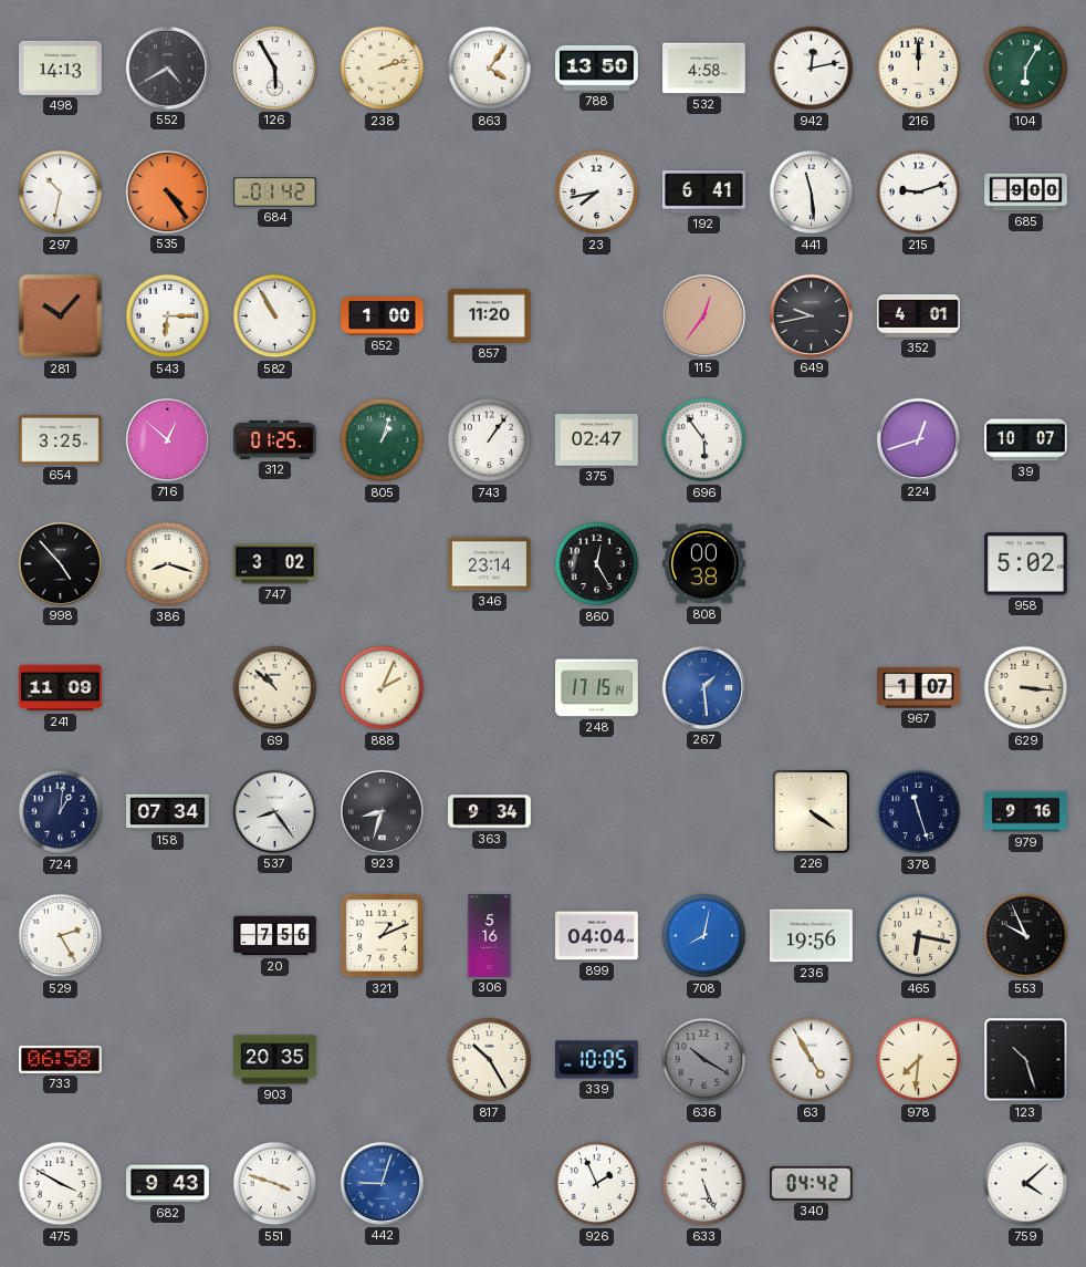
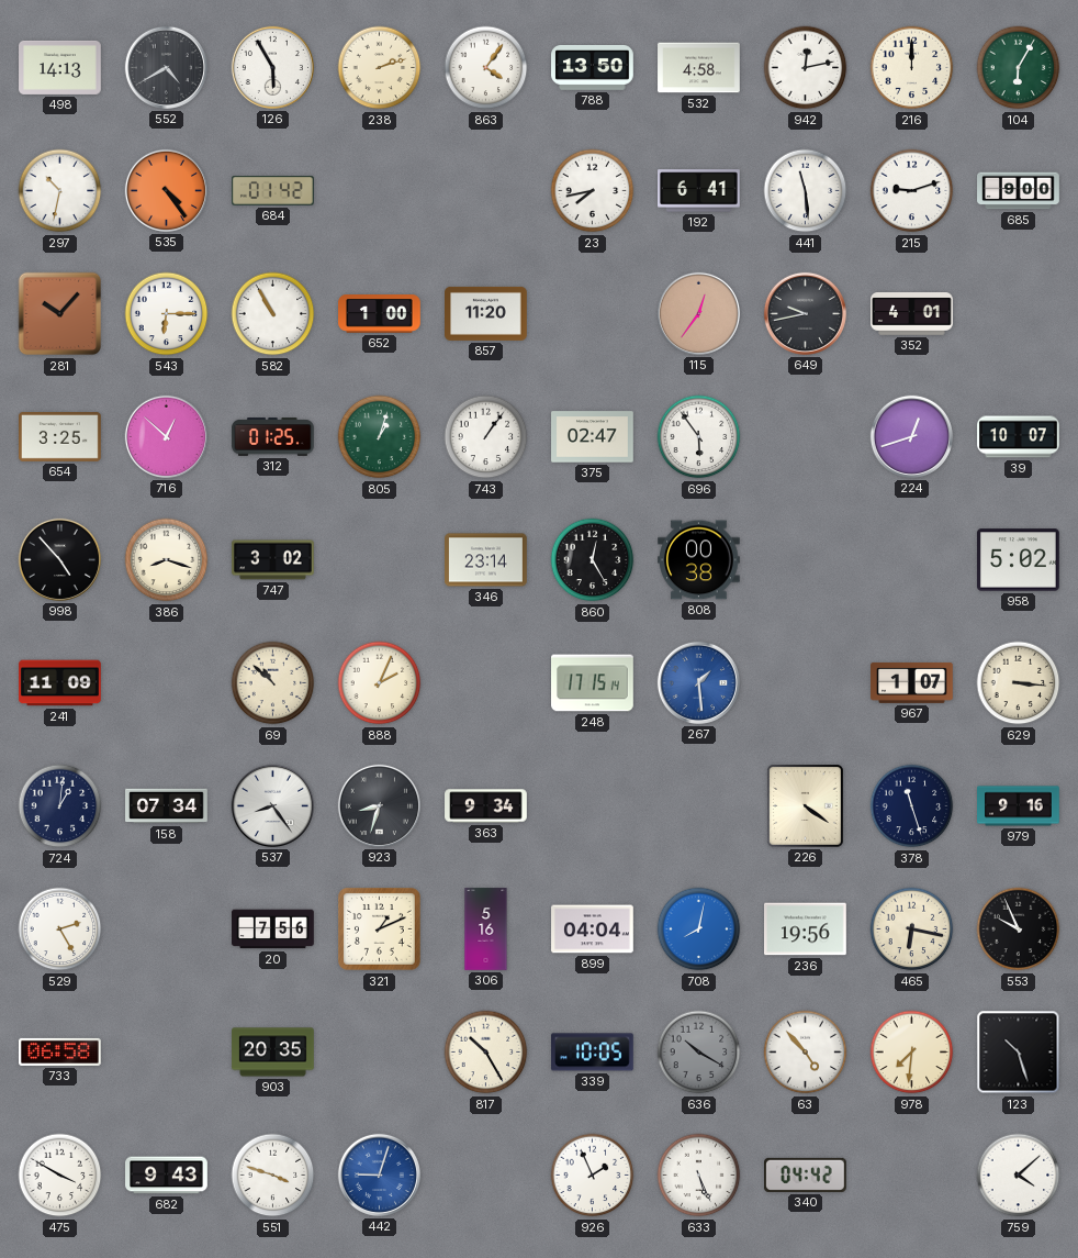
63: 4:55 -> 4:53 (806, 1053)
